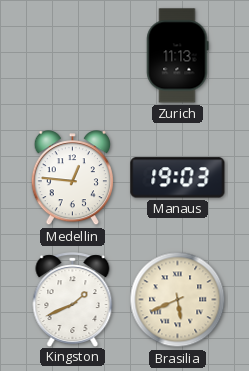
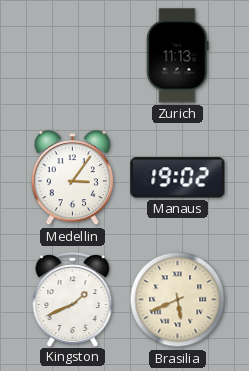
Medellin: 12:46 -> 3:06 (72, 178)
Manaus: 19:03 -> 19:02 (178, 178)
